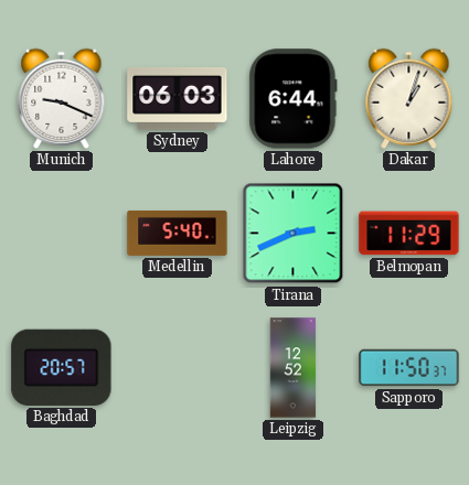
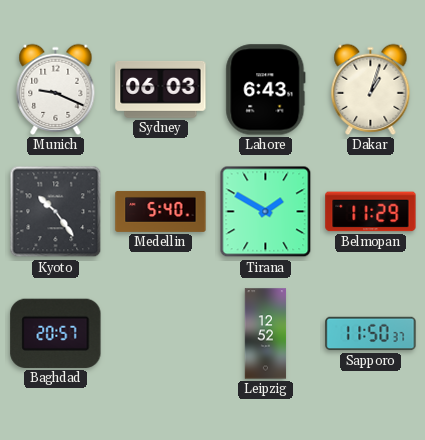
Lahore: 6:44 -> 6:43 (266, 90)
Kyoto: none -> 10:24 (56, 212)
Tirana: 2:41 -> 1:50 (266, 212)
